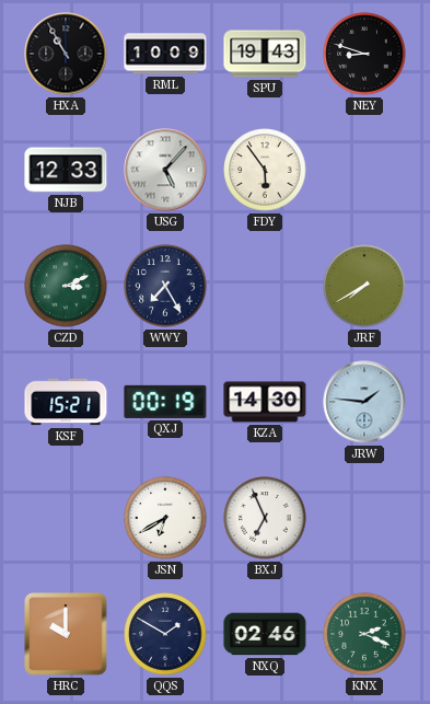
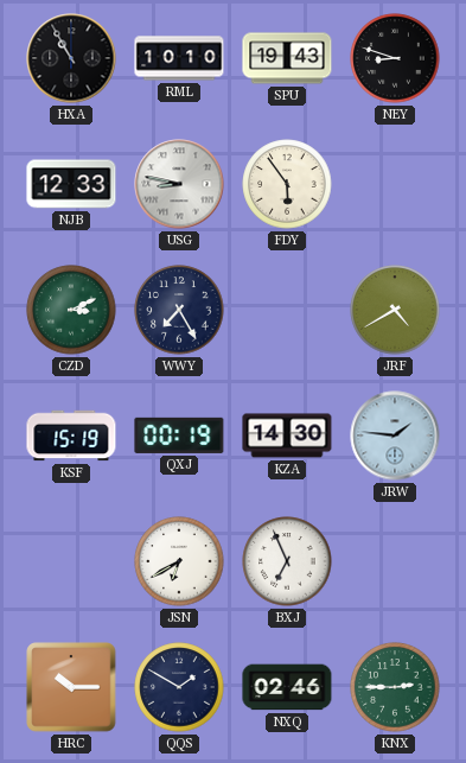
RML: 10:09 -> 10:10 (179, 58)
USG: 5:07 -> 8:47 (179, 184)
JRF: 7:40 -> 4:40 (395, 310)
KSF: 15:21 -> 15:19 (71, 435)
HRC: 10:00 -> 10:15 (71, 687)
KNX: 2:19 -> 2:45 (395, 687)
